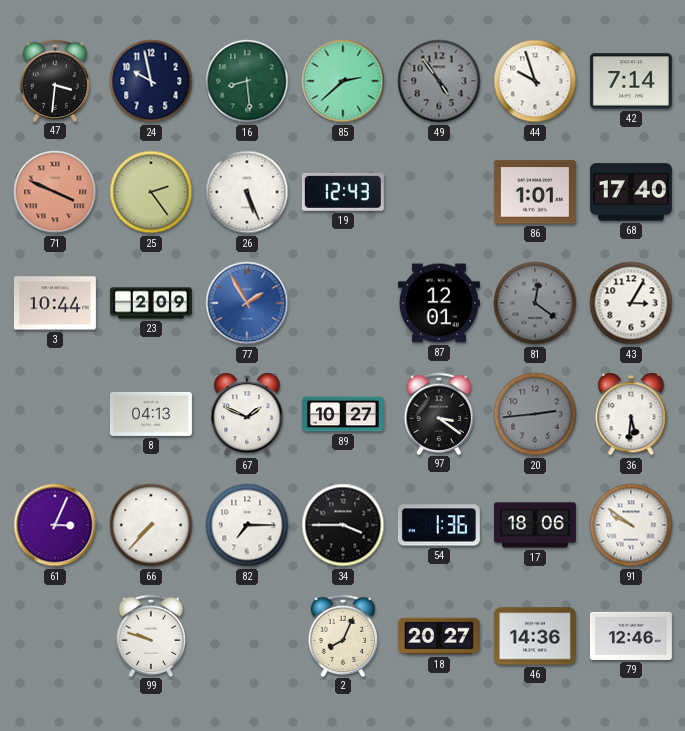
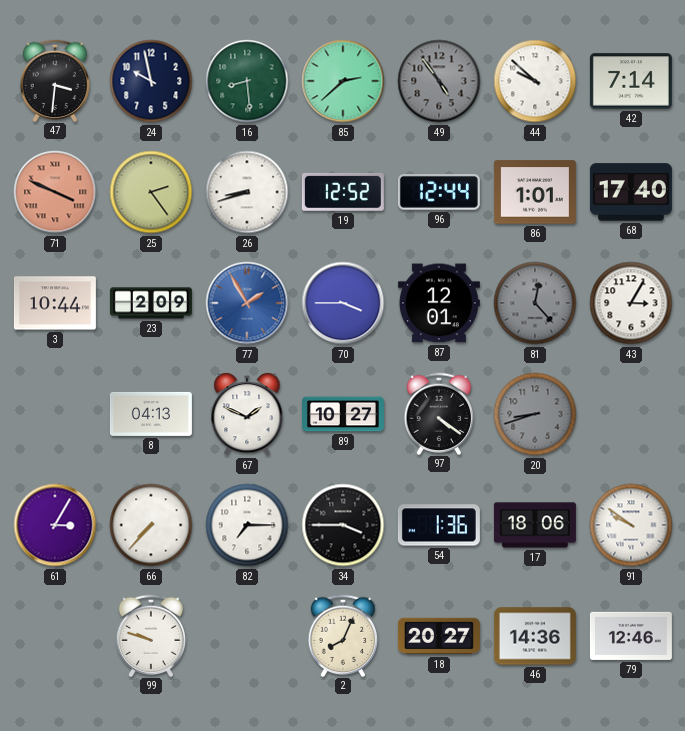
44: 9:57 -> 9:52 (535, 81)
26: 5:26 -> 8:42 (247, 192)
19: 12:43 -> 12:52 (343, 192)
96: none -> 12:44 (439, 192)
70: none -> 3:45 (343, 303)
81: 12:21 -> 12:23 (535, 303)
97: 3:21 -> 4:21 (439, 413)
20: 2:44 -> 8:42 (535, 414)
36: 5:31 -> none (631, 414)
61: 3:04 -> 3:05 (55, 525)
